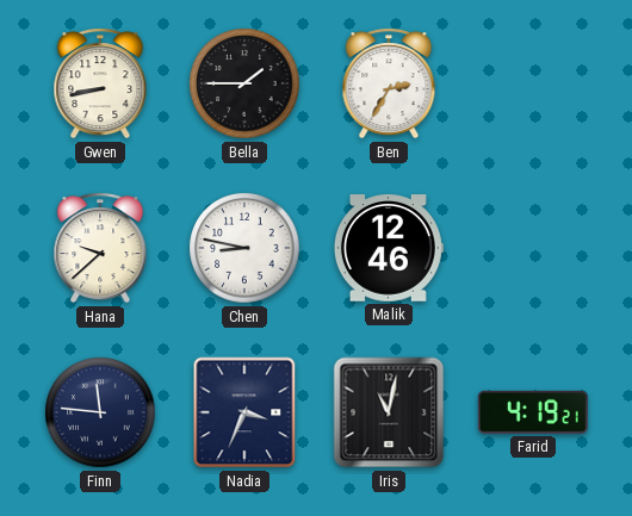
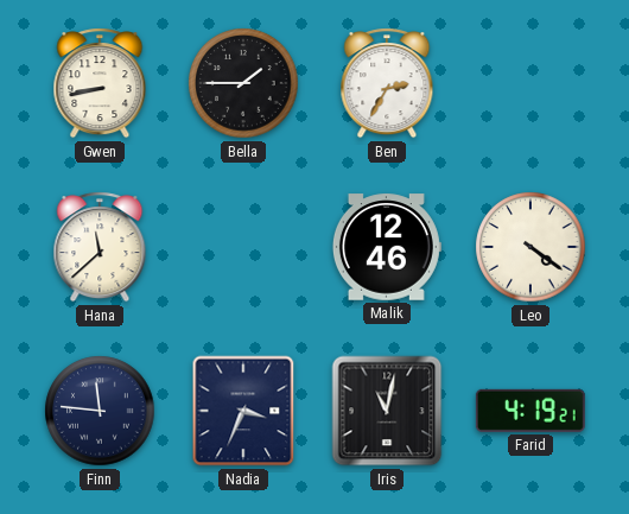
Hana: 9:38 -> 11:38 (100, 247)
Chen: 8:47 -> none (244, 248)
Leo: none -> 4:21 (530, 247)
